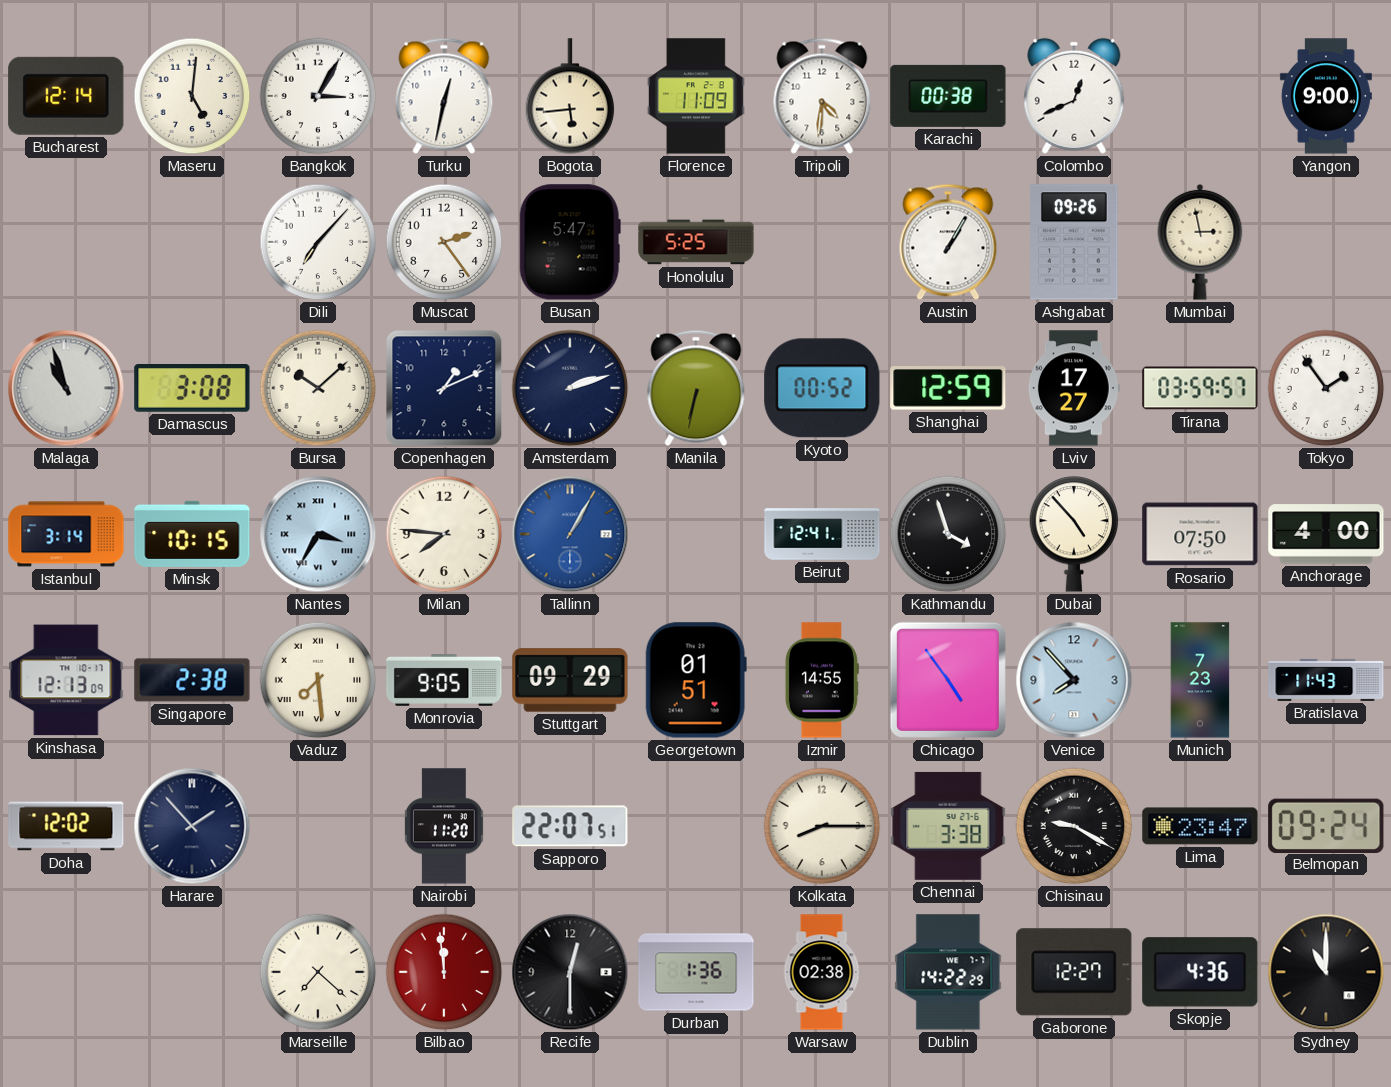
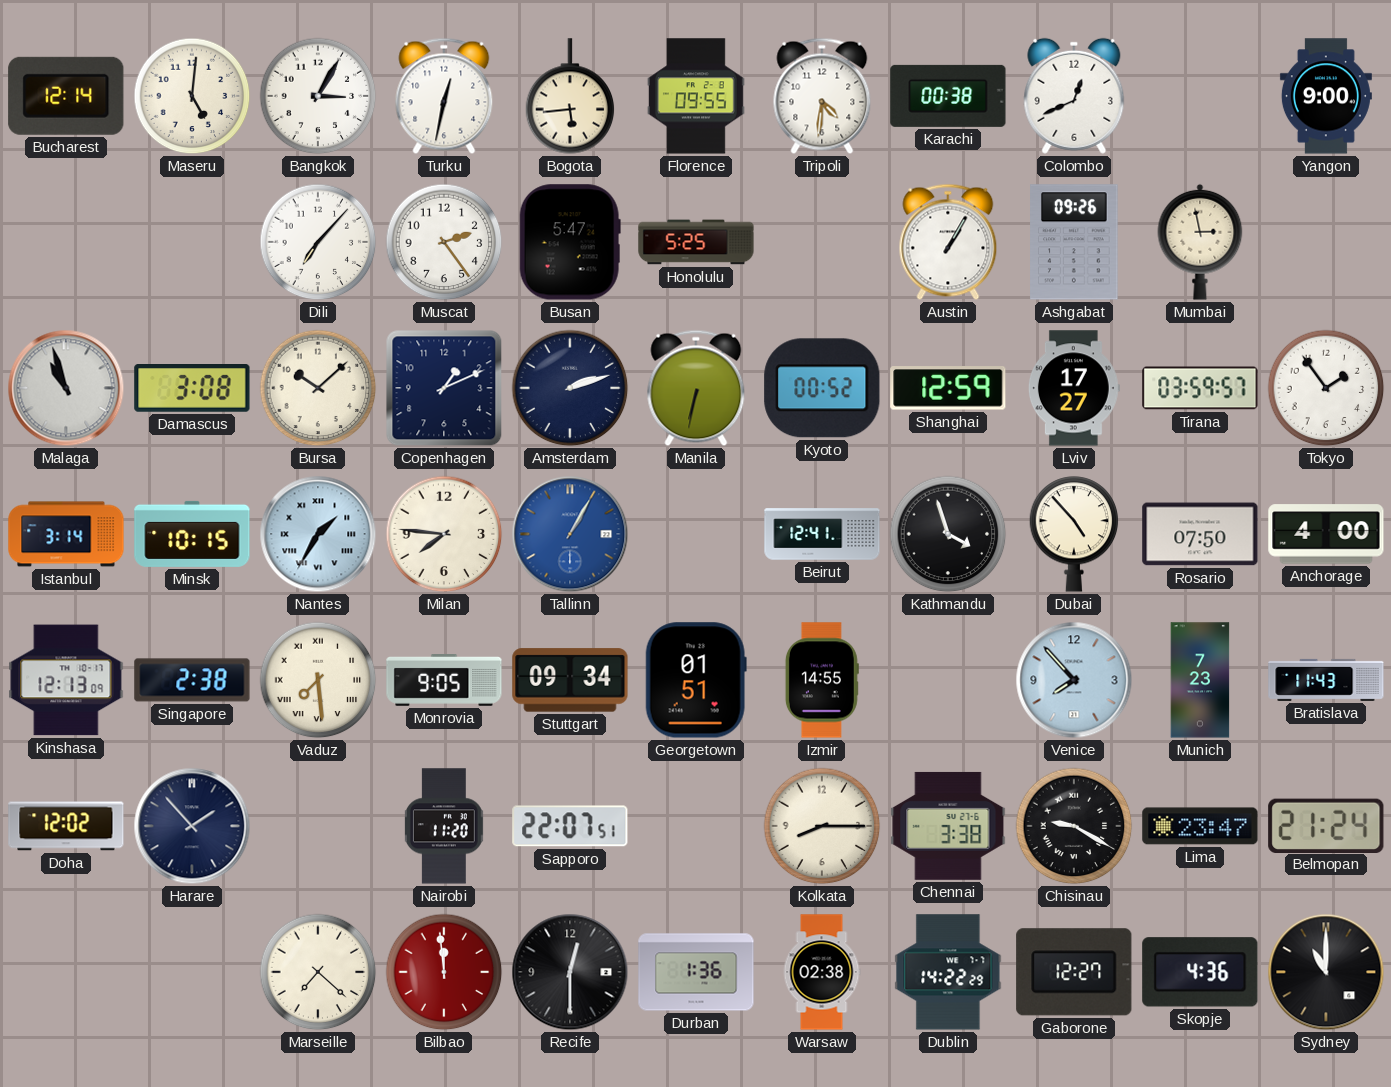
Florence: 11:09 -> 09:55 (696, 96)
Nantes: 3:35 -> 1:35 (318, 534)
Stuttgart: 09:29 -> 09:34 (570, 680)
Chicago: 4:54 -> none (948, 680)
Belmopan: 09:24 -> 21:24 (1326, 825)
